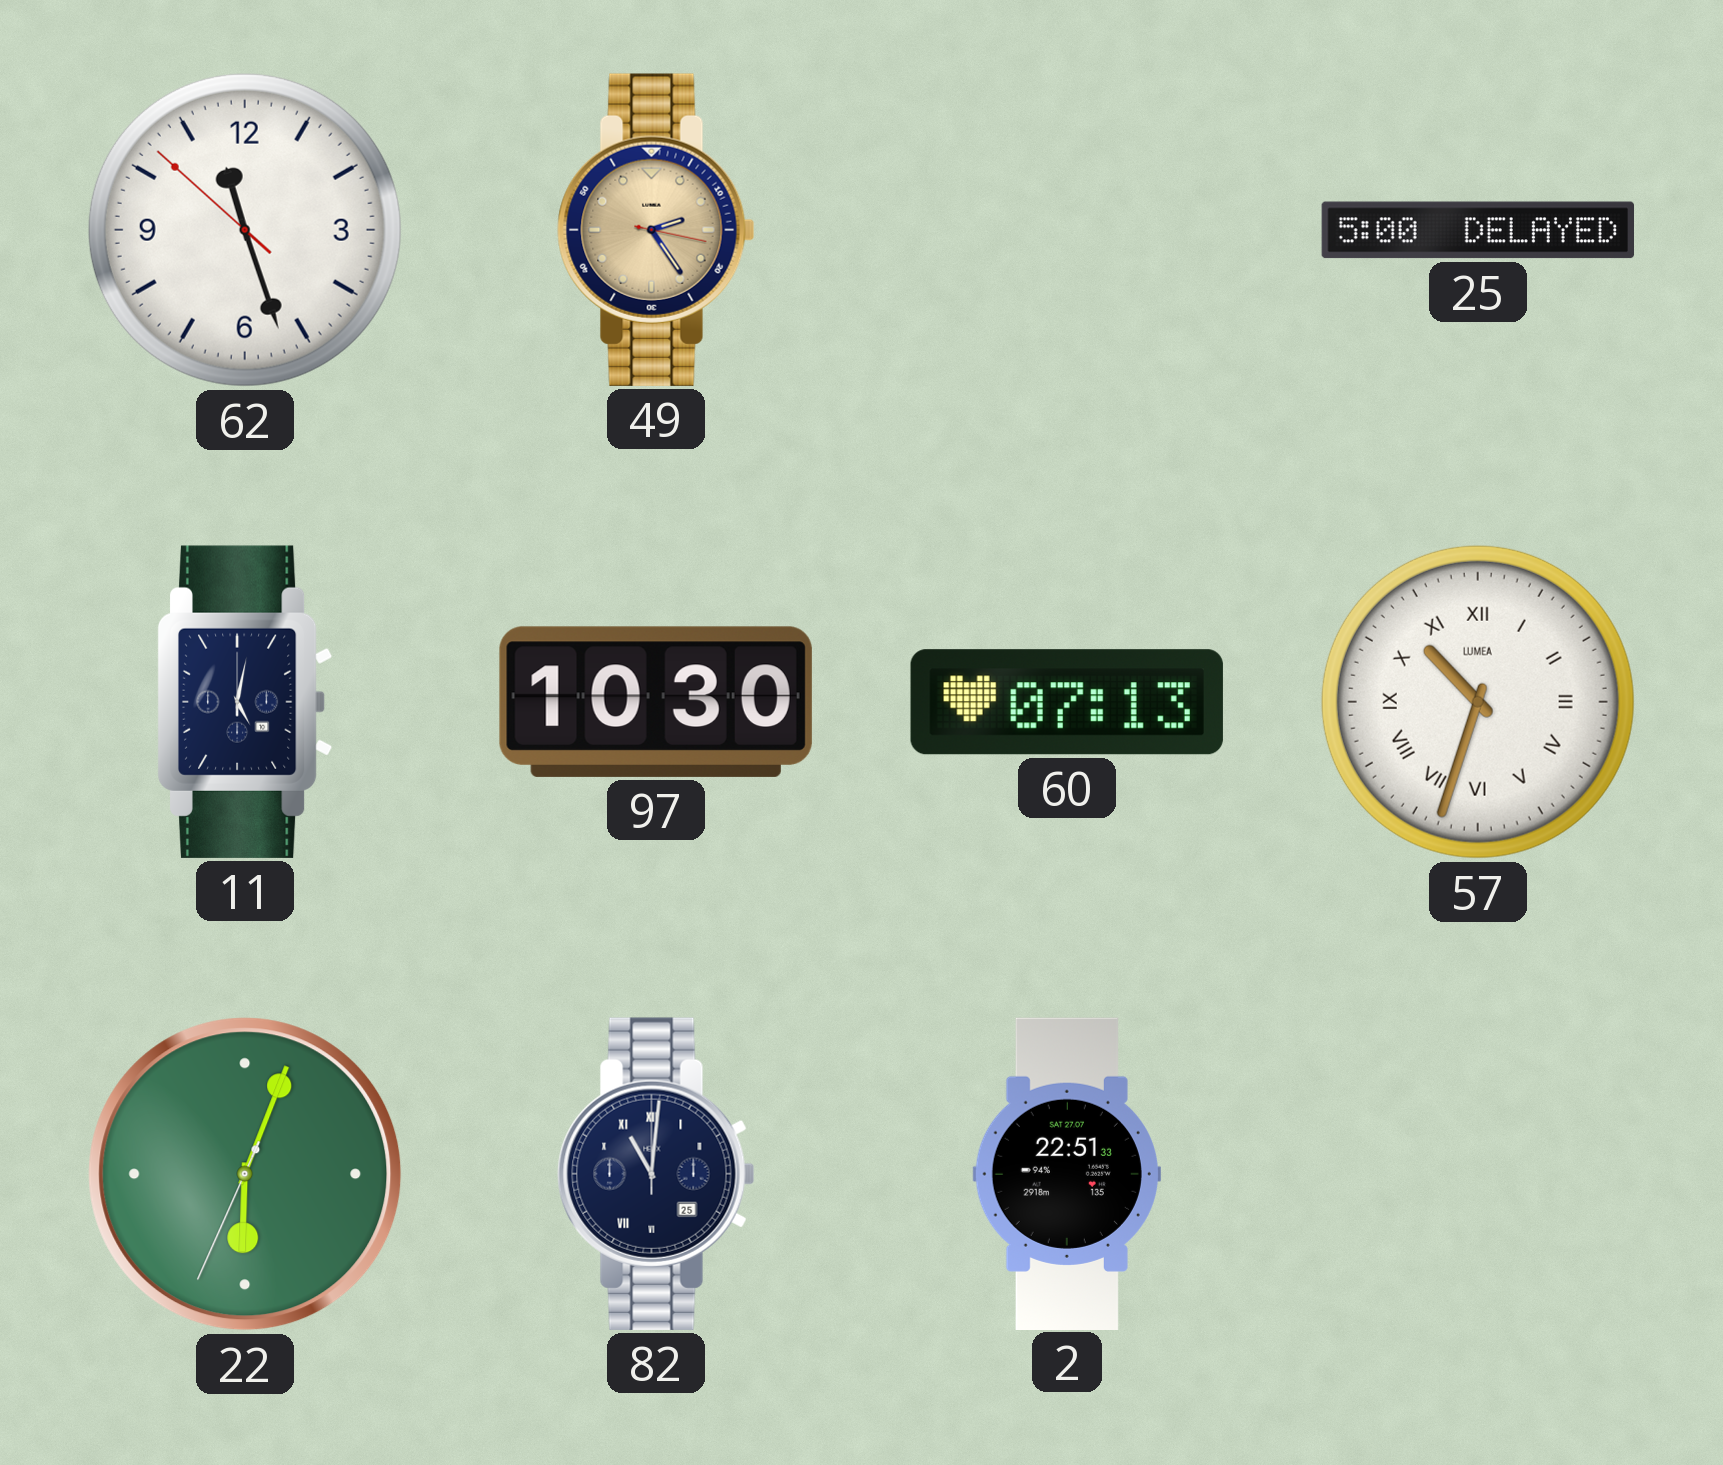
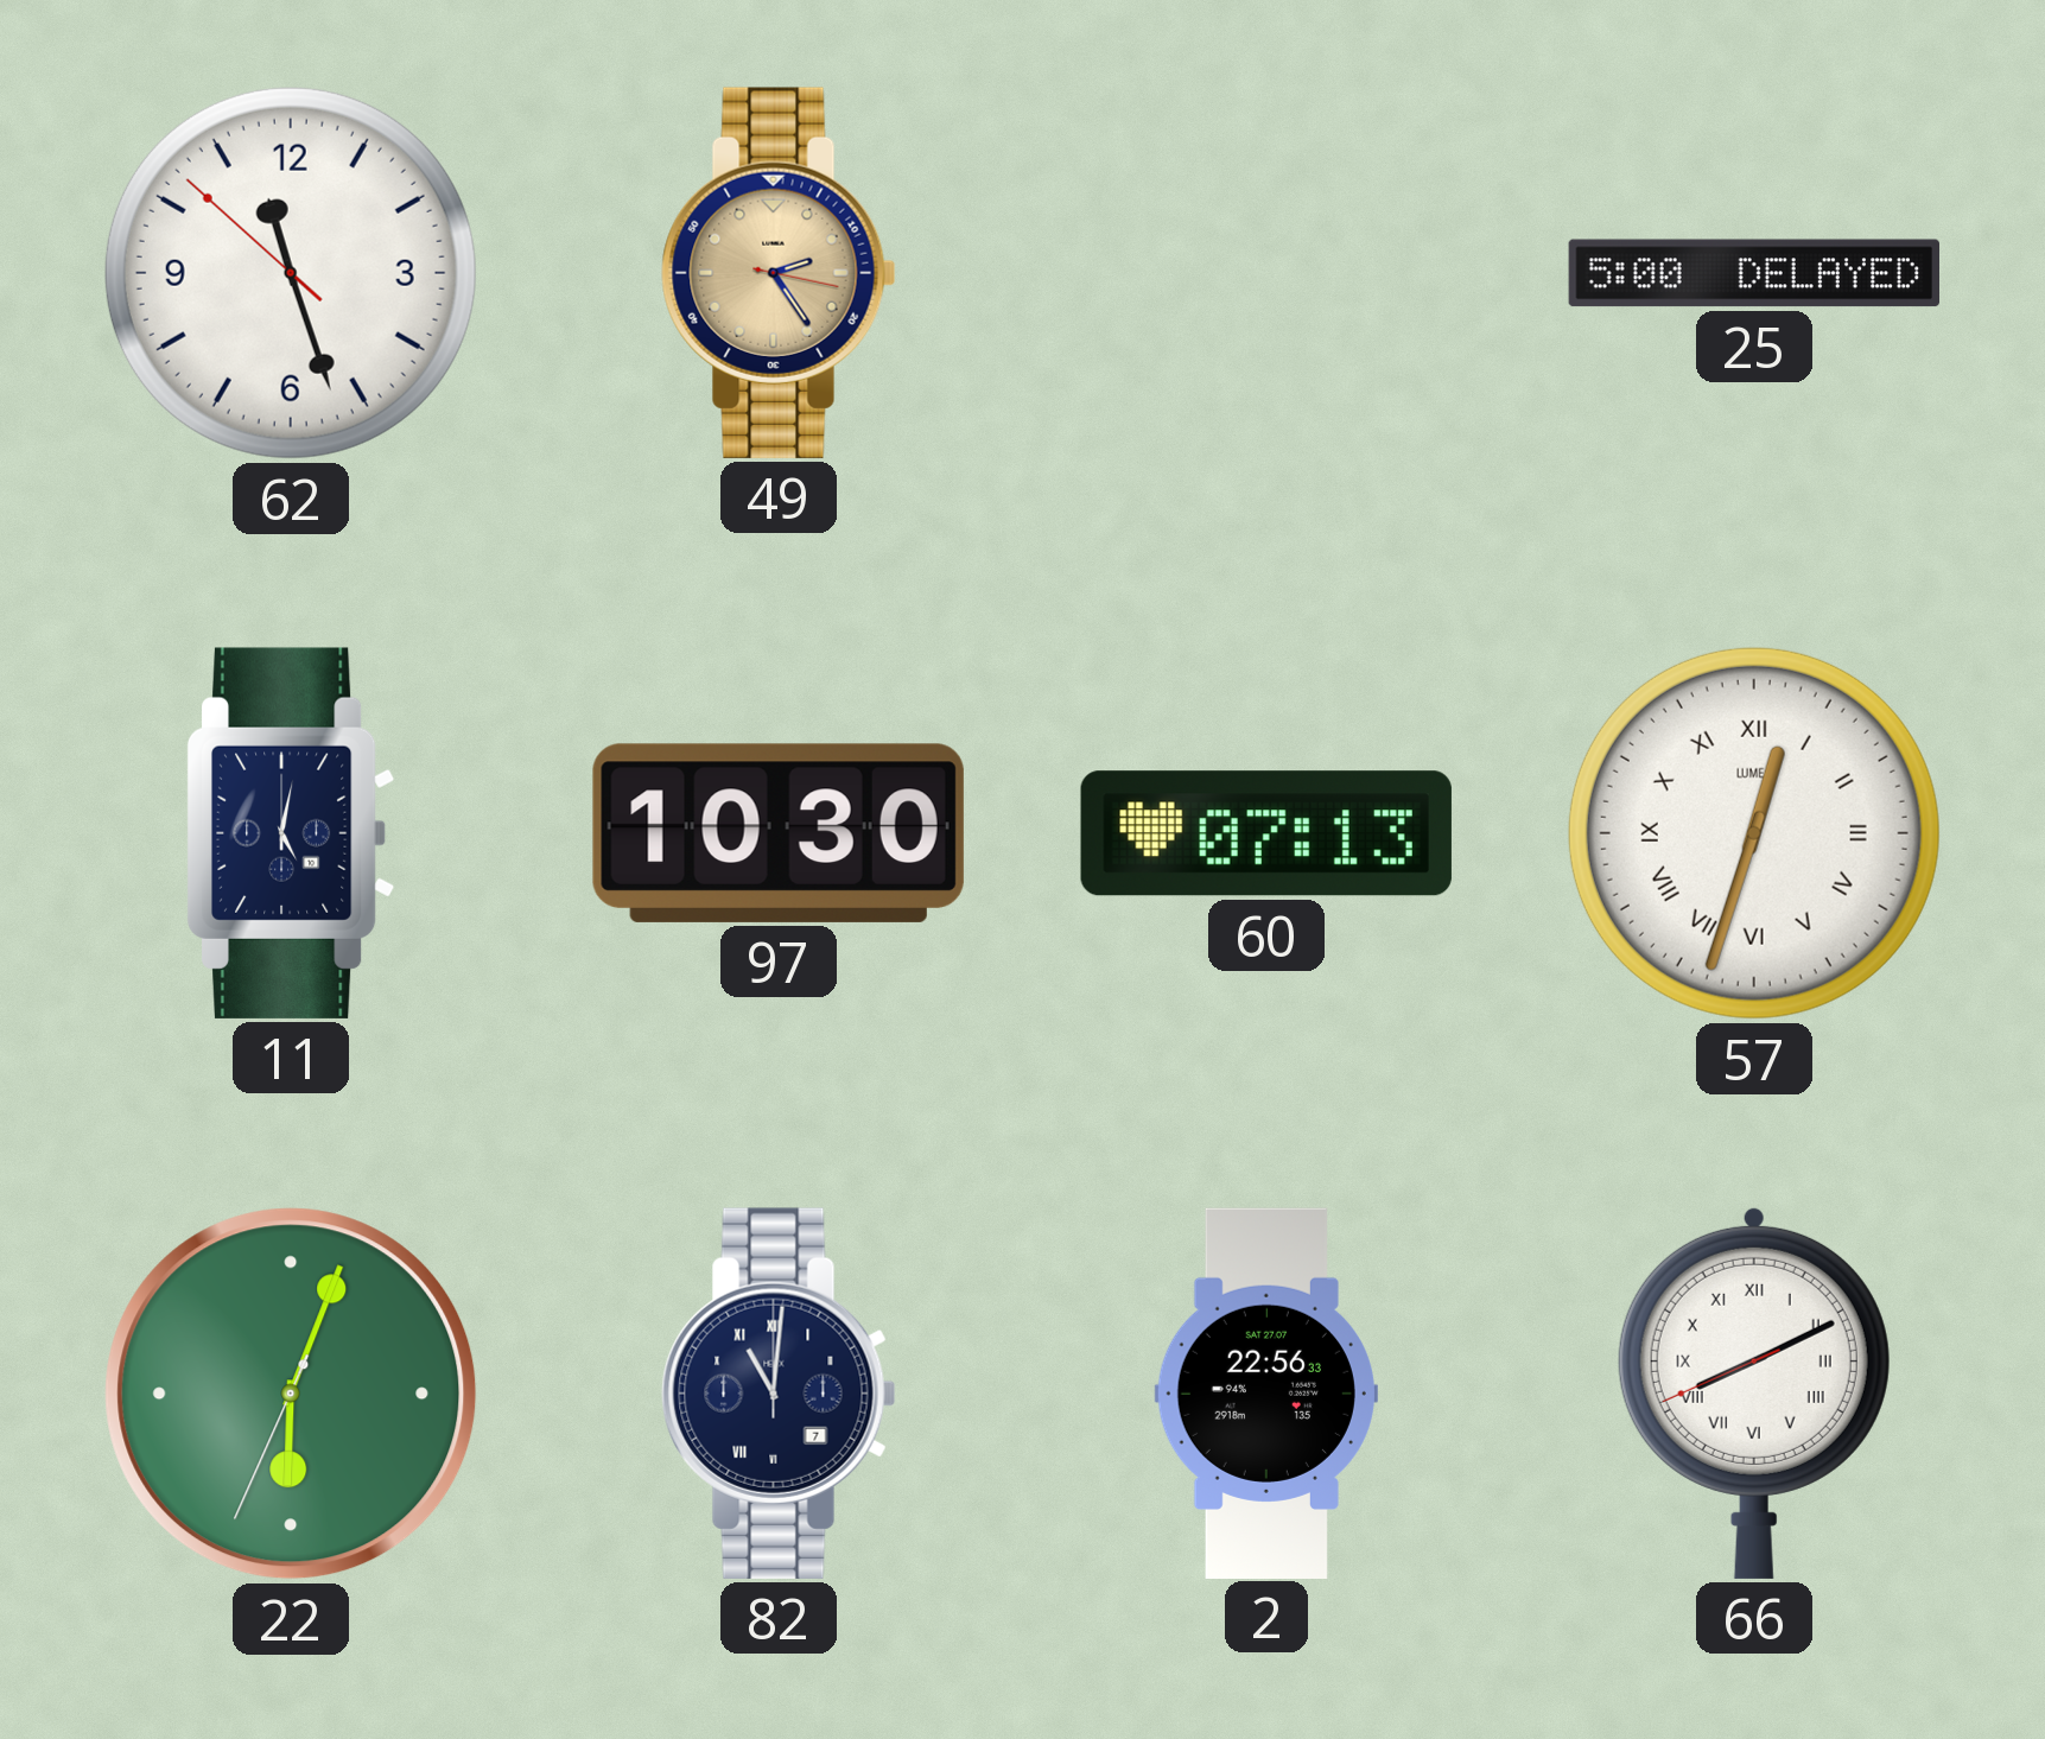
57: 10:33 -> 12:33 (1754, 833)
82 date: 25 -> 7 (779, 1394)
2: 22:51 -> 22:56 (1266, 1392)
66: none -> 8:10 (1754, 1392)
